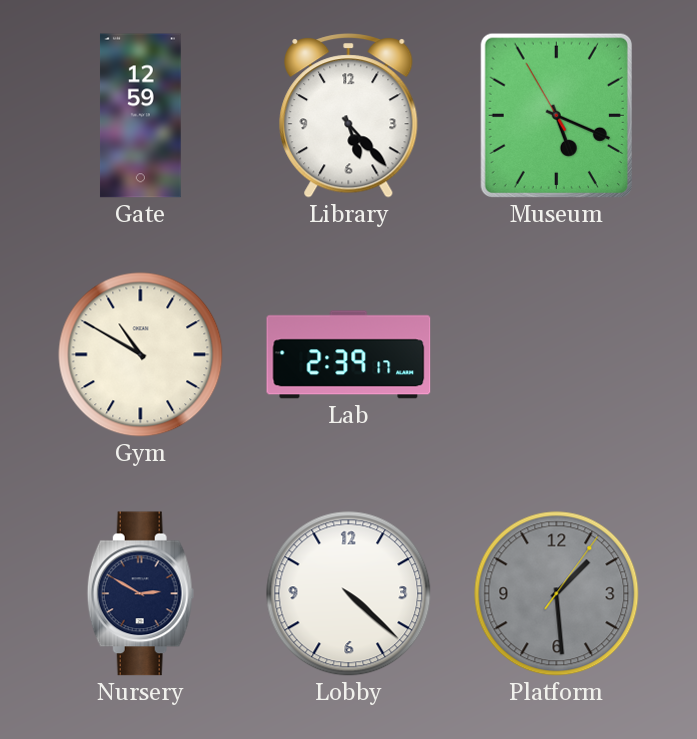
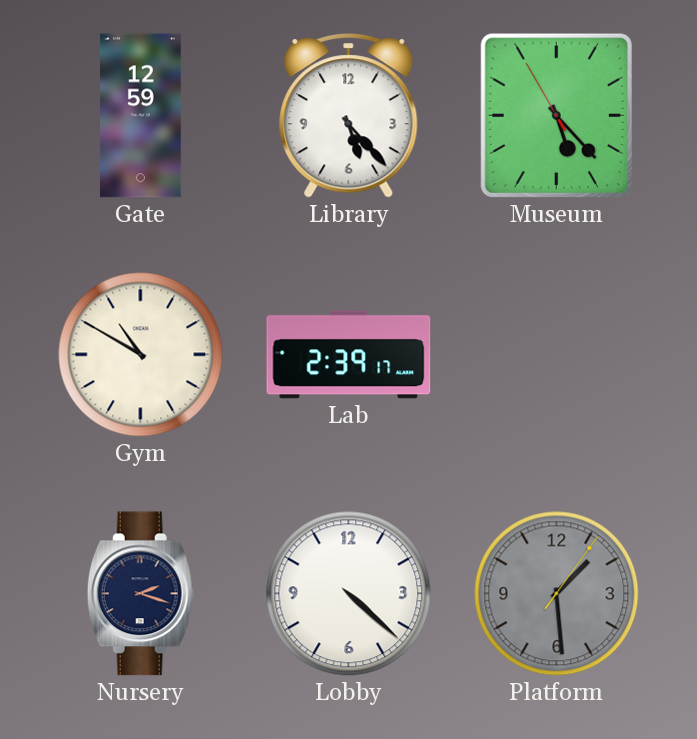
Museum: 5:18 -> 5:22 (556, 115)
Nursery: 2:50 -> 2:18 (140, 594)
